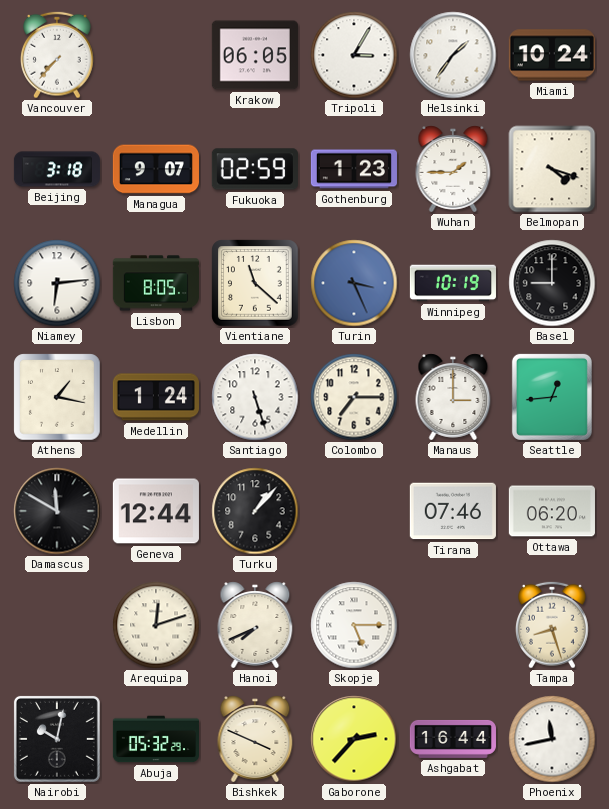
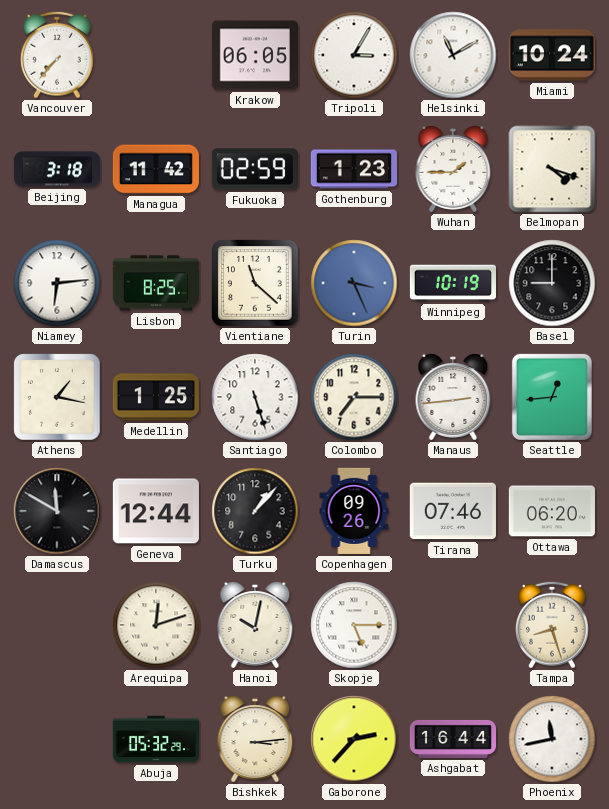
Helsinki: 1:36 -> 11:10 (453, 55)
Managua: 9:07 -> 11:42 (156, 169)
Lisbon: 8:05 -> 8:25 (156, 283)
Medellin: 1:24 -> 1:25 (156, 397)
Manaus: 3:00 -> 2:44 (453, 397)
Copenhagen: none -> 09:26 (354, 511)
Hanoi: 7:41 -> 10:02 (255, 625)
Nairobi: 10:02 -> none (57, 739)
Bishkek: 3:49 -> 3:14 (255, 739)
